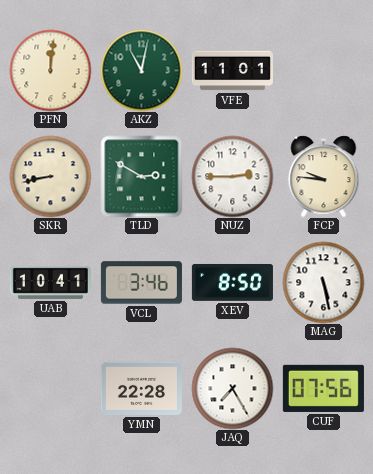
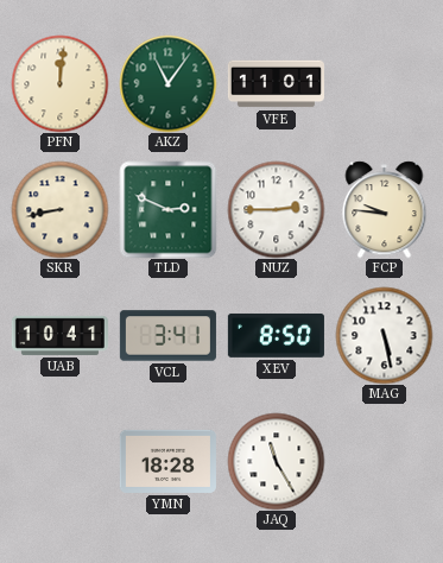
AKZ: 11:02 -> 11:06 (167, 83)
TLD: 2:50 -> 2:49 (167, 209)
VCL: 3:46 -> 3:41 (167, 336)
YMN: 22:28 -> 18:28 (167, 461)
JAQ: 7:25 -> 11:25 (276, 461)
CUF: 07:56 -> none (323, 388)
